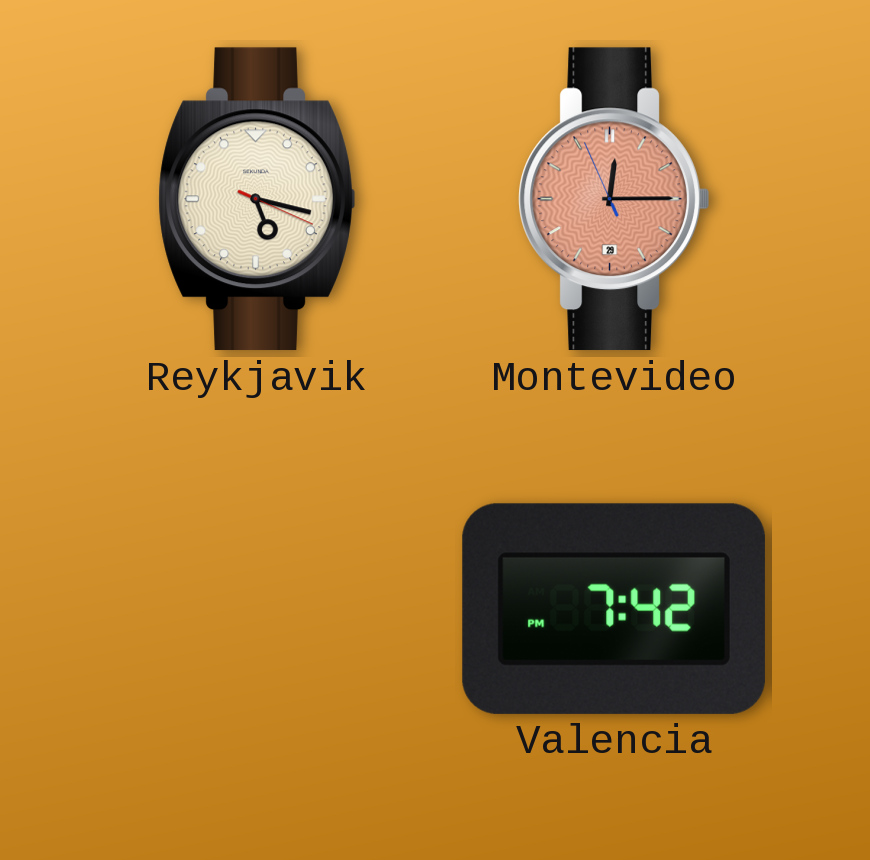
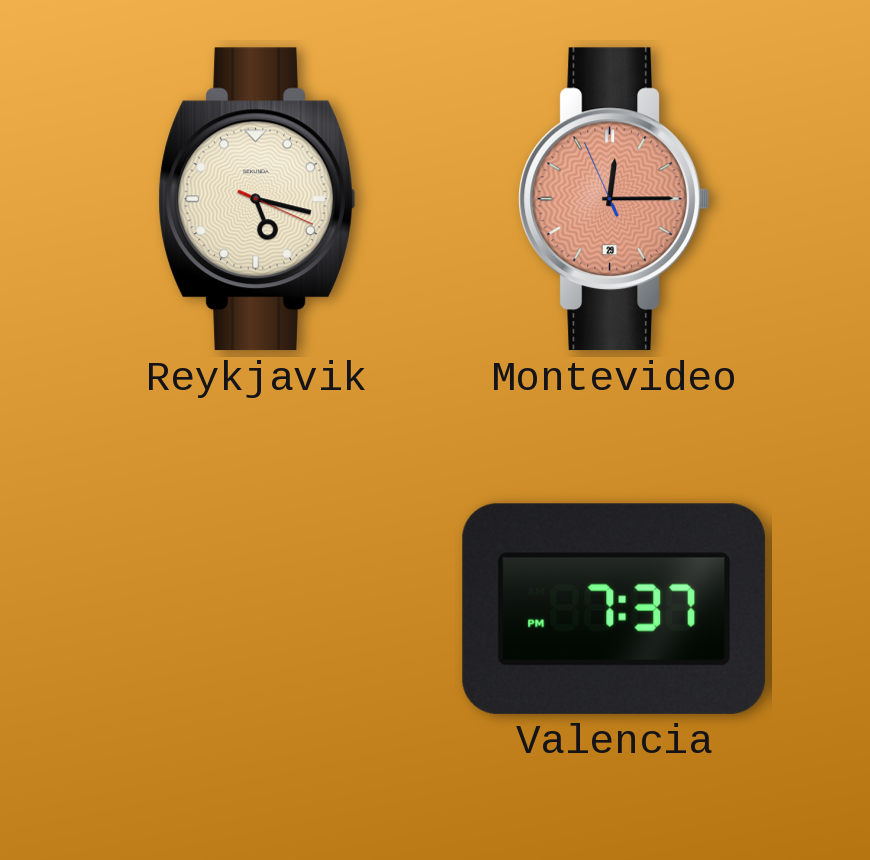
Valencia: 7:42 -> 7:37 (614, 609)
